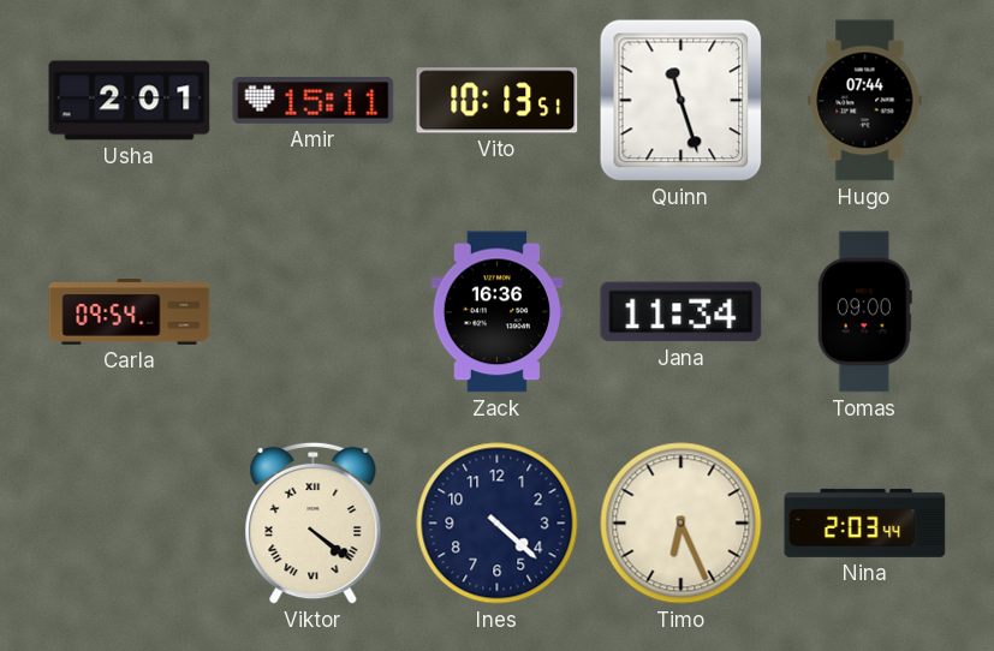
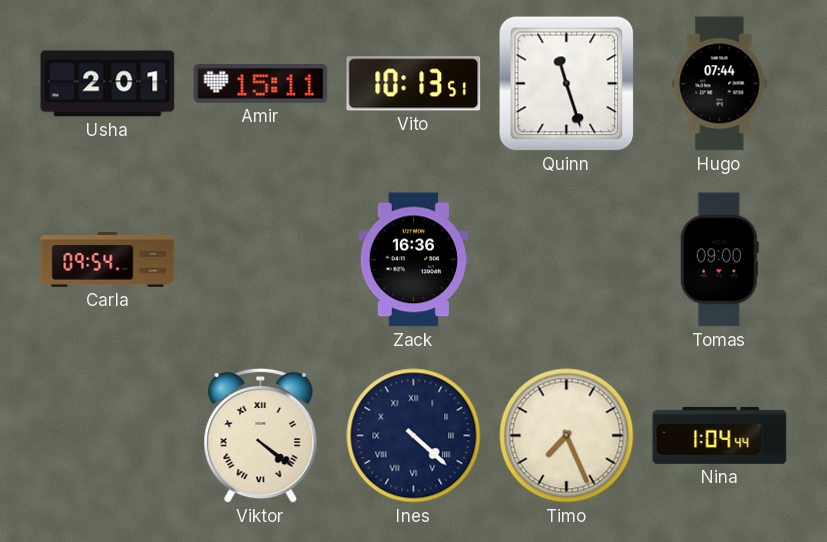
Jana: 11:34 -> none (681, 312)
Ines numerals: Arabic -> Roman (414, 436)
Timo: 6:26 -> 7:26 (567, 436)
Nina: 2:03 -> 1:04 (720, 435)
